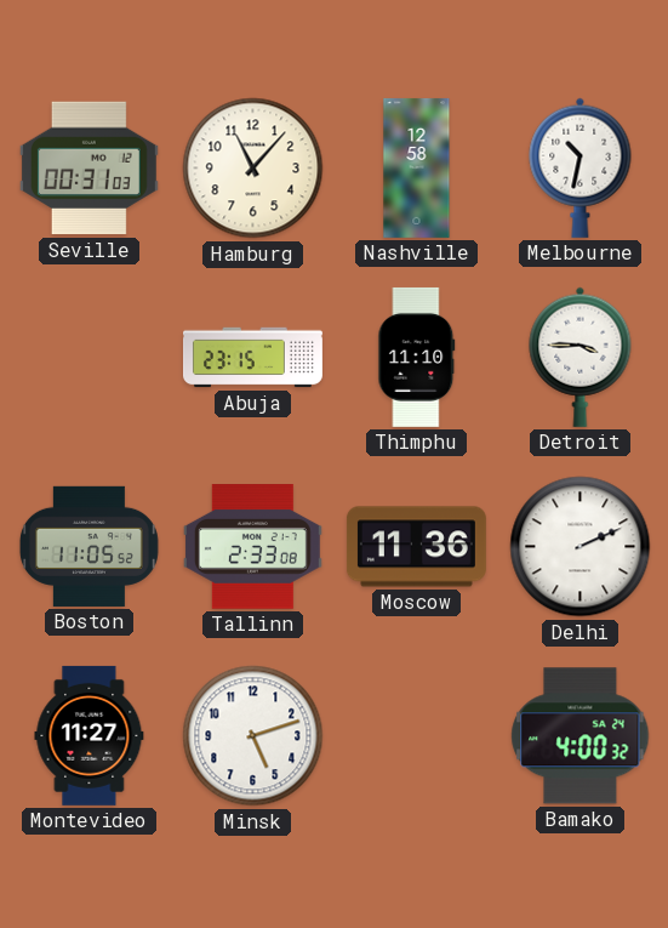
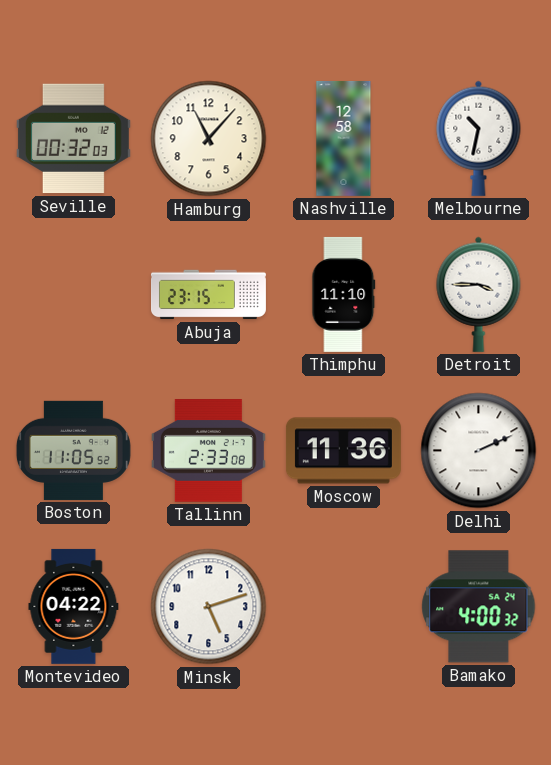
Seville: 00:31 -> 00:32 (73, 139)
Montevideo: 11:27 -> 04:22 (74, 606)
